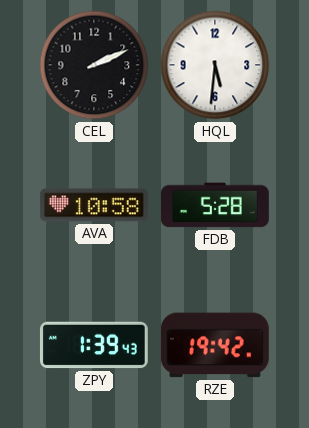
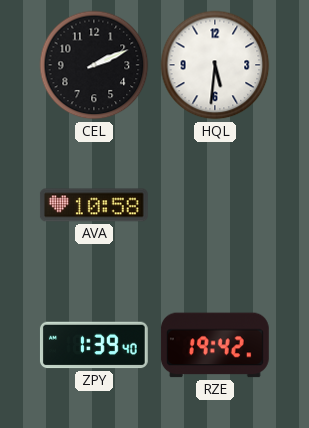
FDB: 5:28 -> none (215, 205)
ZPY: 1:39:43 -> 1:39:40 (94, 345)
